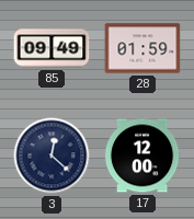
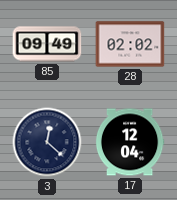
28: 01:59 -> 02:02 (130, 44)
17: 12:00 -> 12:04 (130, 142)
